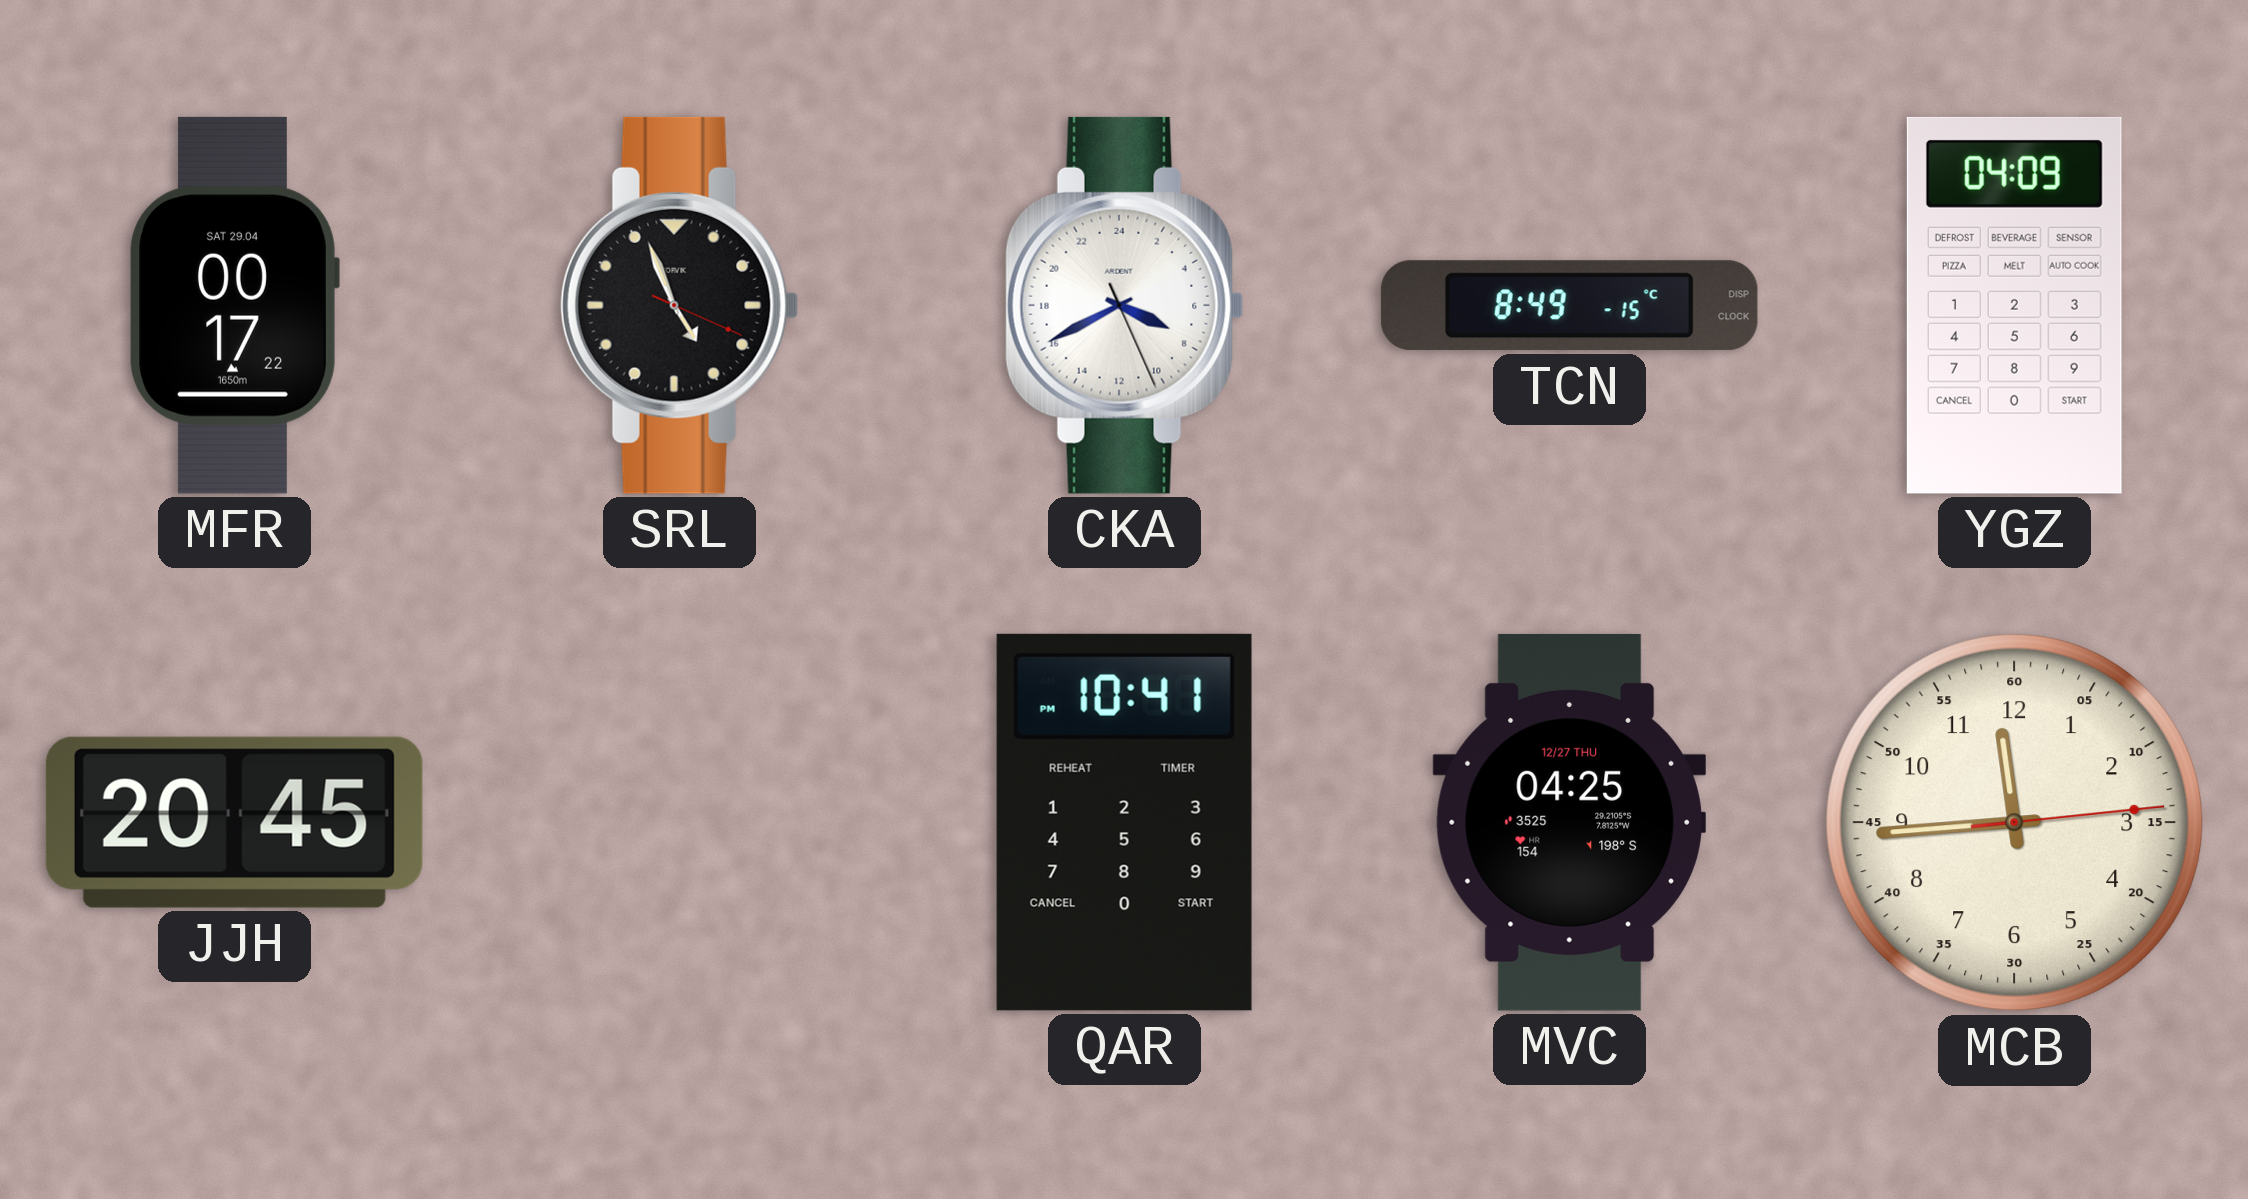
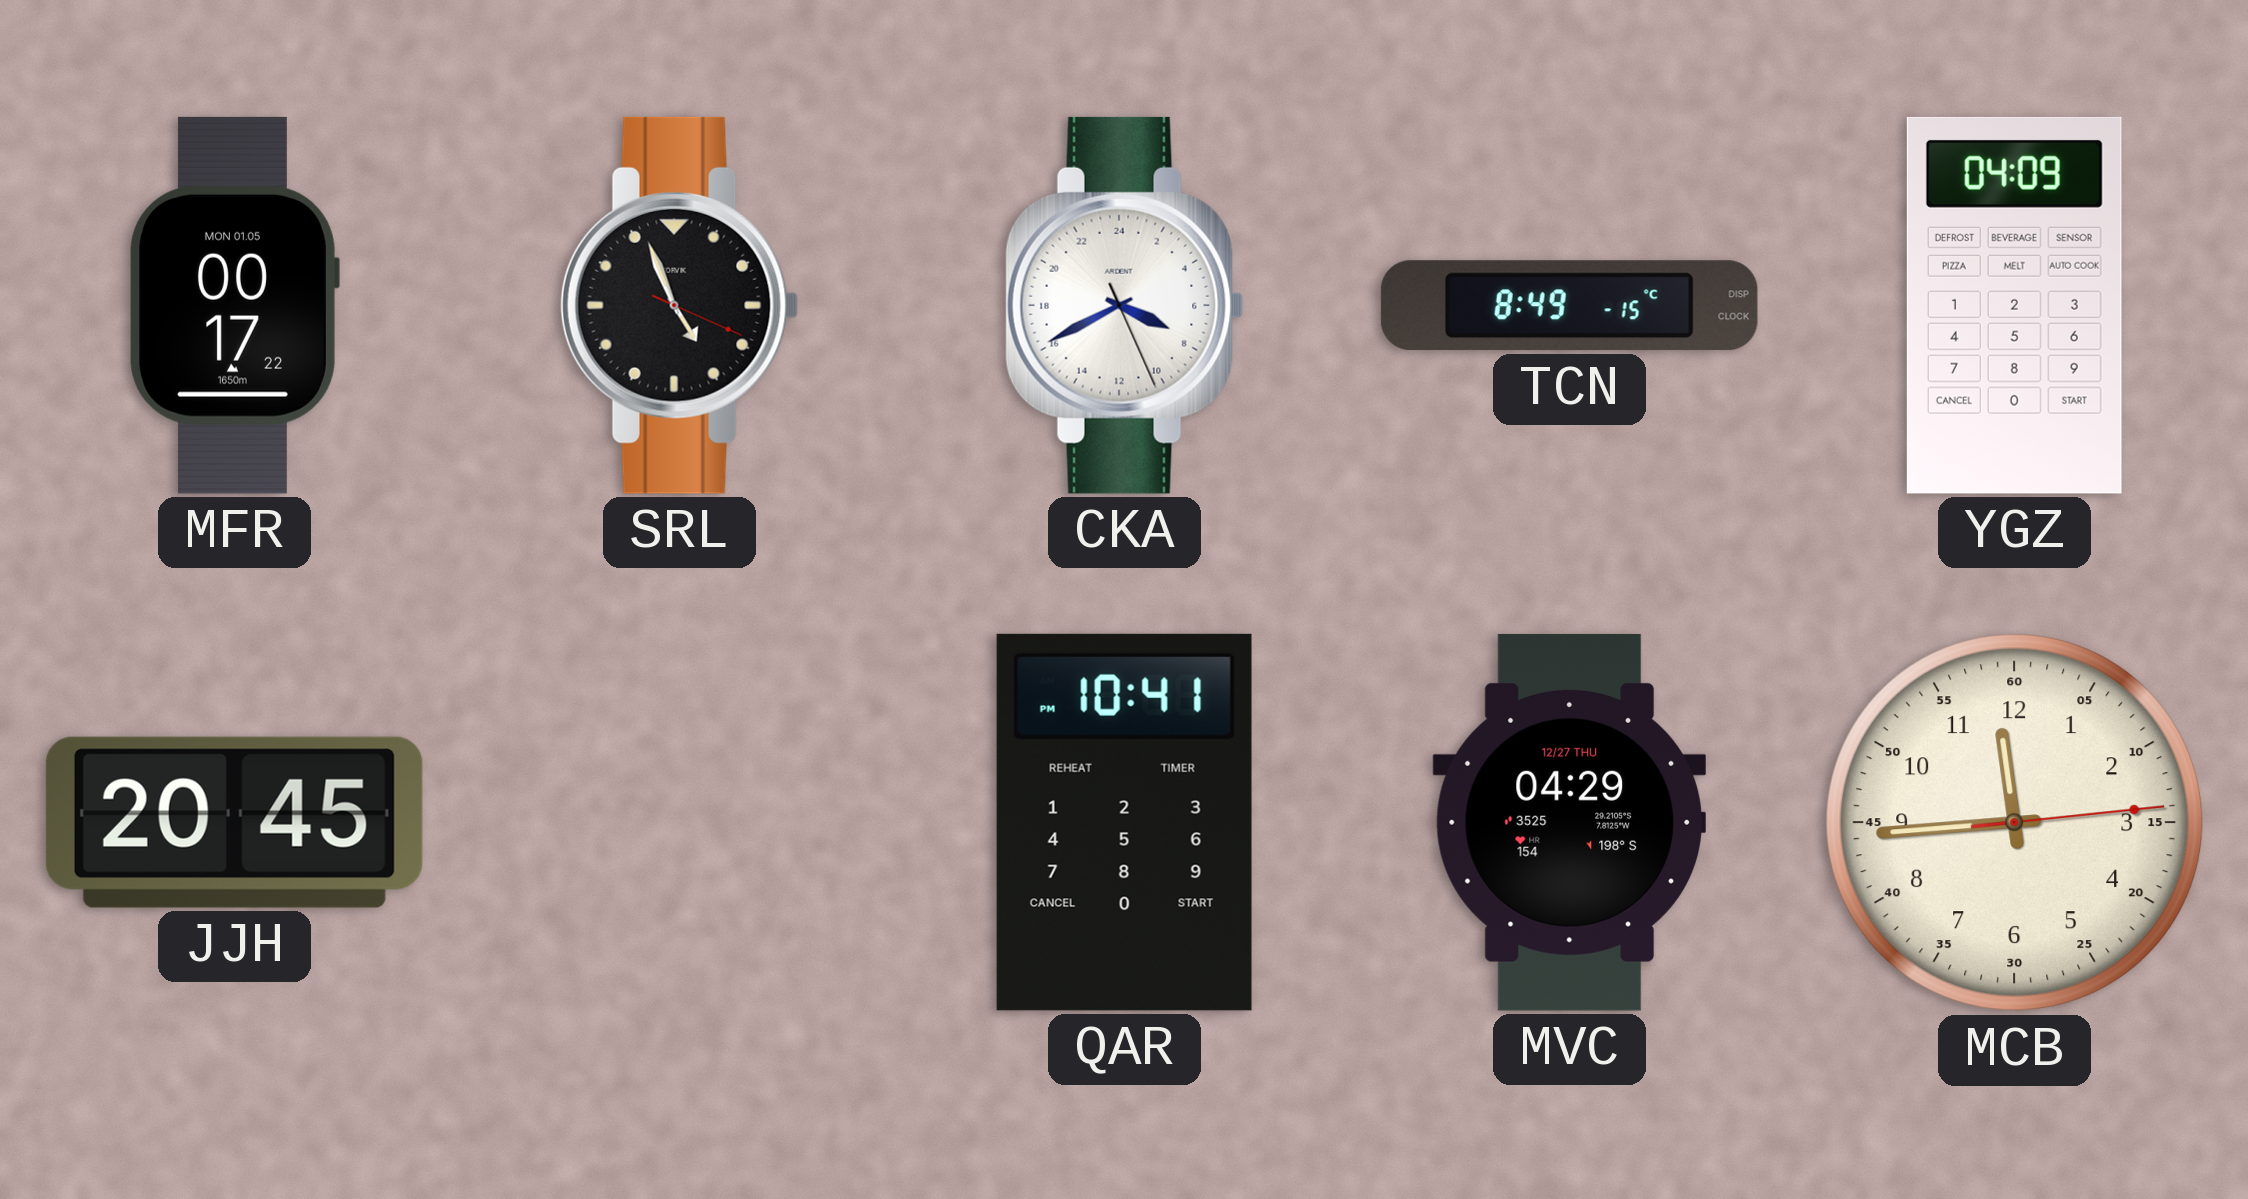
MFR date: SAT 29.04 -> MON 01.05 (234, 305)
MVC: 04:25 -> 04:29 (1569, 822)
